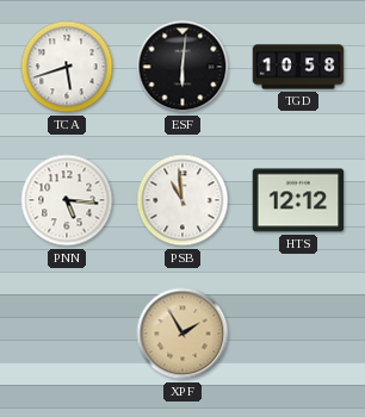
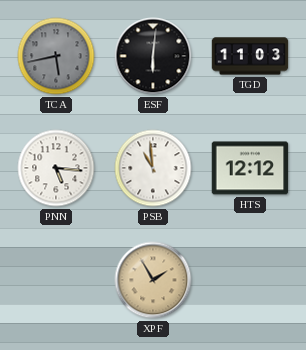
TCA: 5:42 -> 5:43 (56, 56)
TCA dial: white -> grey (56, 56)
TGD: 10:58 -> 11:03 (250, 56)
